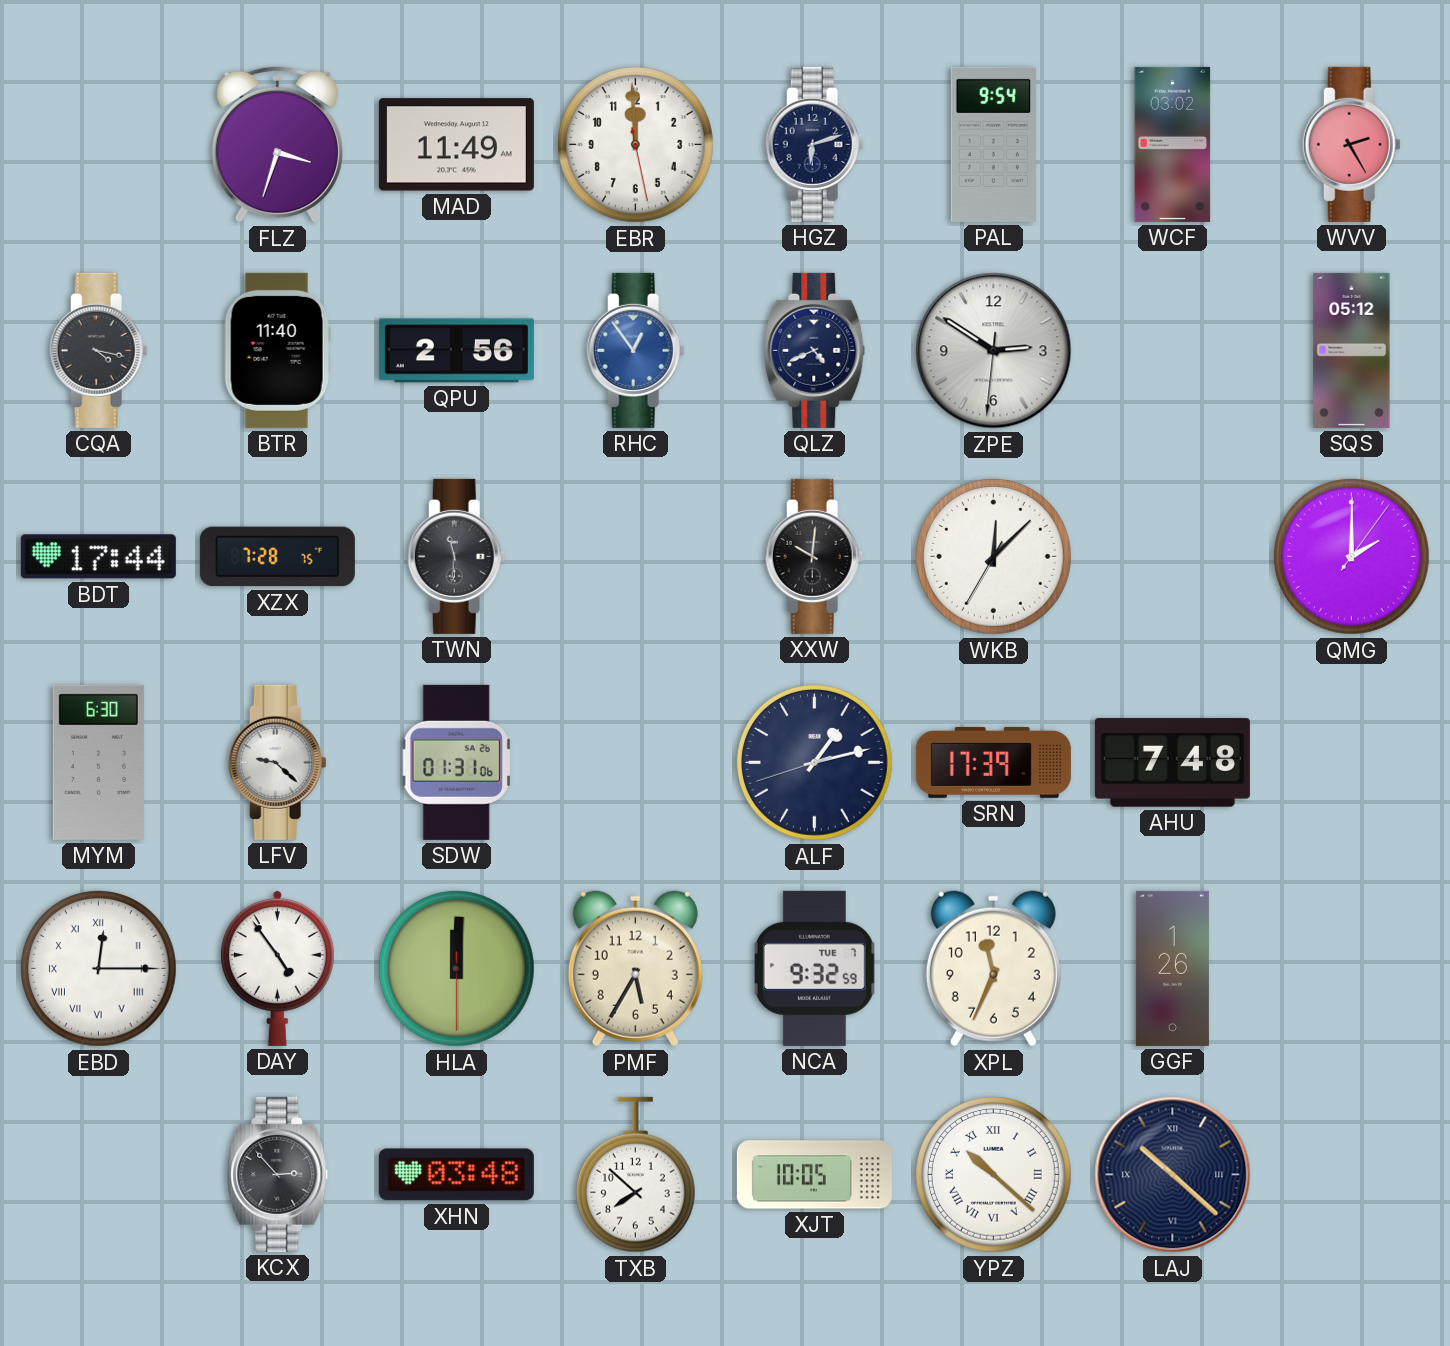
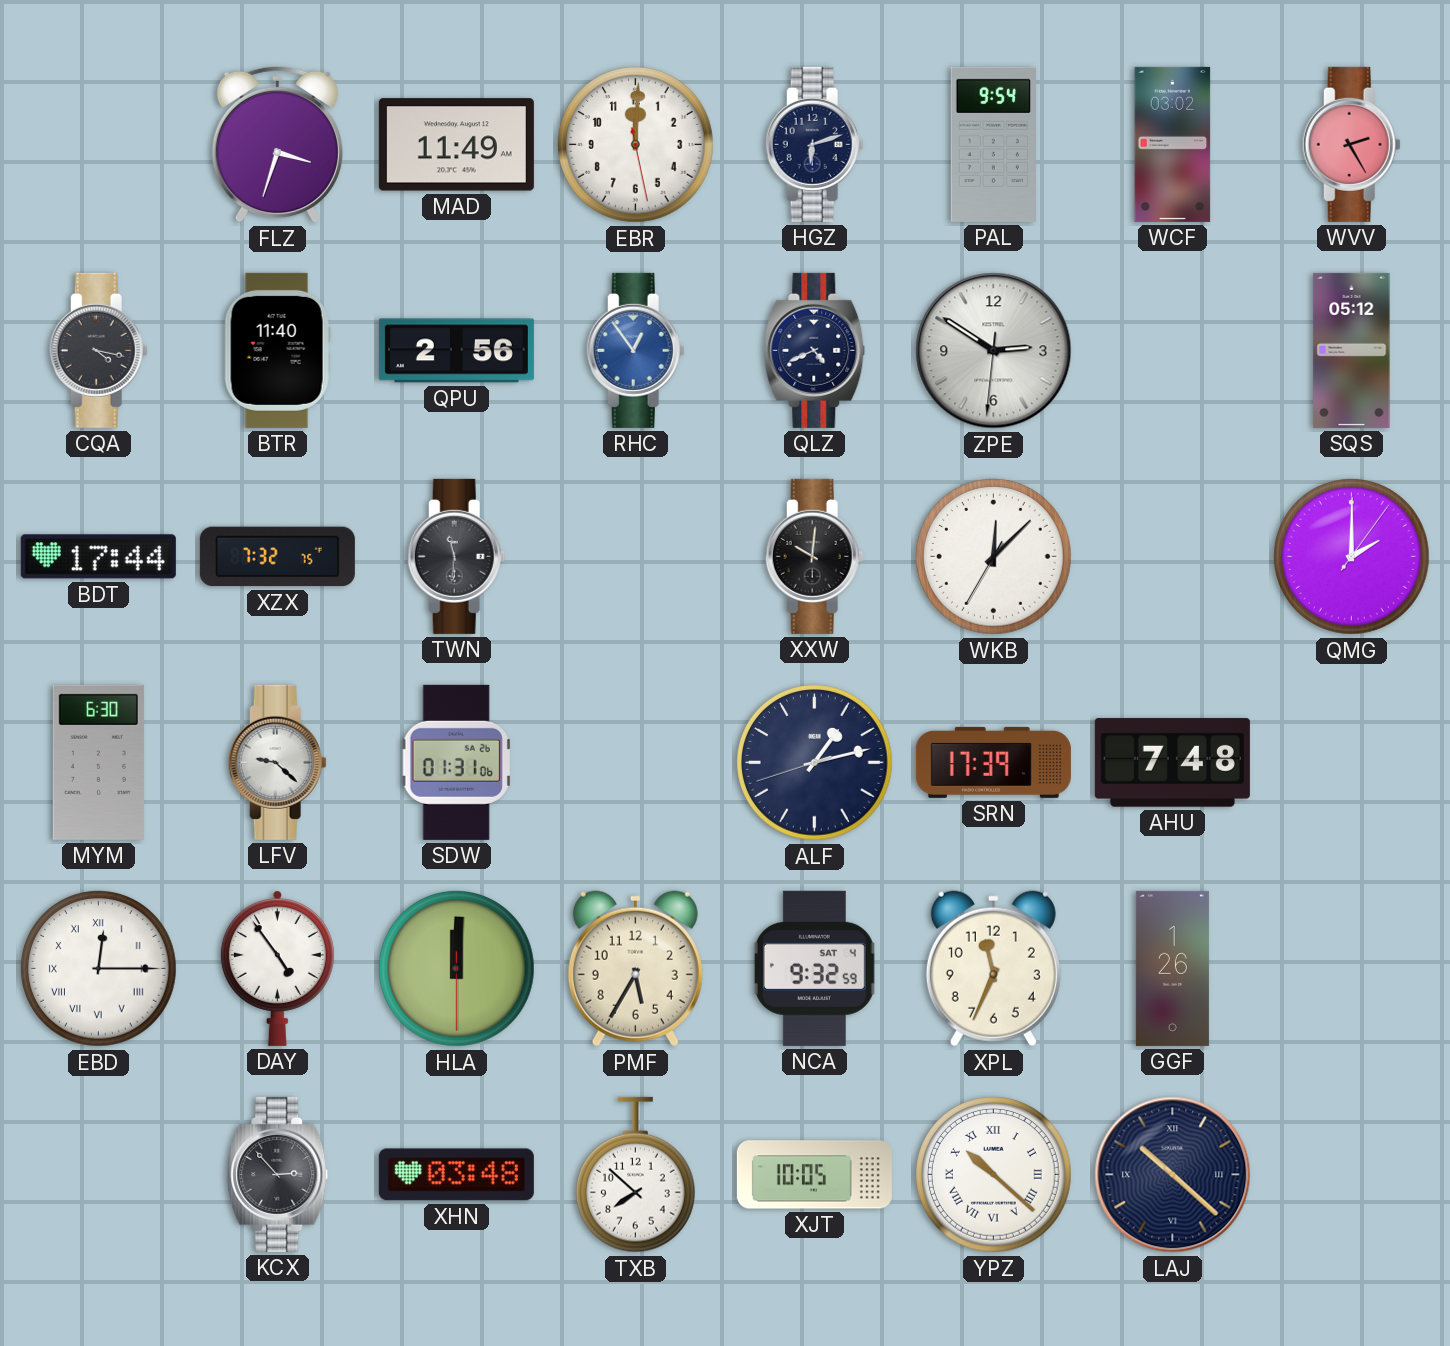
EBR: 11:59 -> 12:00 (636, 145)
XZX: 7:28 -> 7:32 (277, 557)
NCA date: TUE 7 -> SAT 4 (814, 968)
